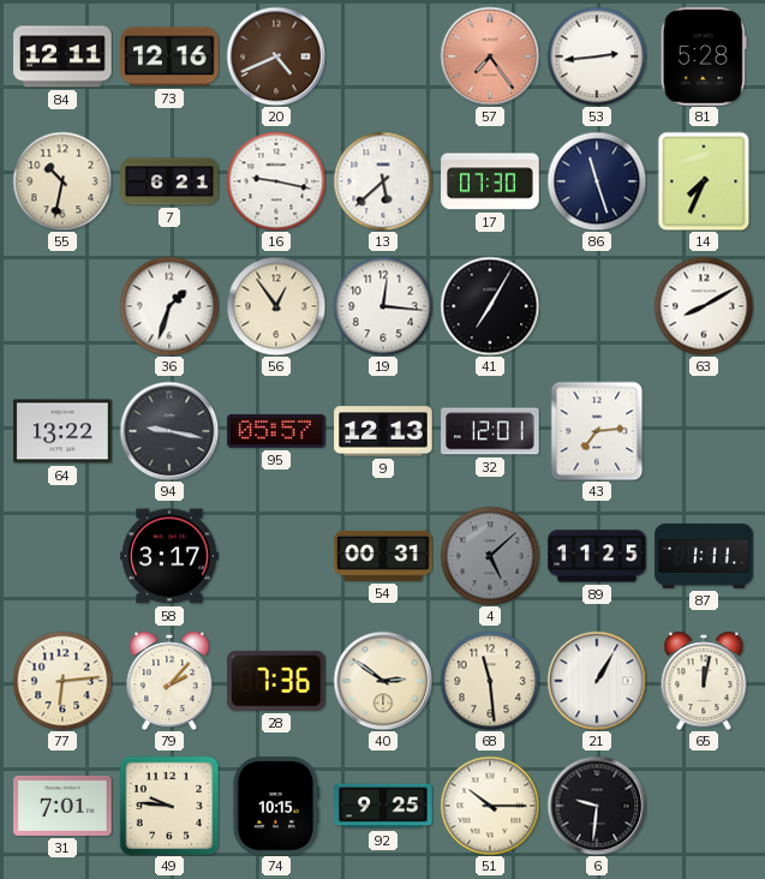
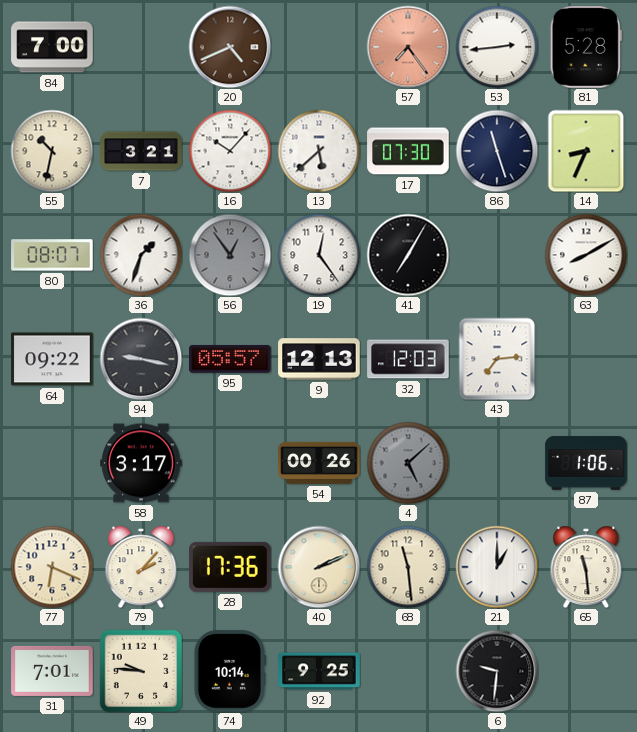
84: 12:11 -> 7:00 (52, 47)
73: 12:16 -> none (169, 56)
7: 6:21 -> 3:21 (141, 151)
16: 9:17 -> 10:07 (230, 151)
14: 7:34 -> 8:34 (586, 151)
80: none -> 08:07 (52, 255)
56 dial: cream -> grey (230, 255)
19: 12:16 -> 12:24 (319, 255)
64: 13:22 -> 09:22 (52, 359)
32: 12:01 -> 12:03 (408, 359)
54: 00:31 -> 00:26 (319, 463)
89: 11:25 -> none (597, 556)
87: 1:11 -> 1:06 (586, 463)
77: 6:14 -> 6:19 (52, 567)
28: 7:36 -> 17:36 (231, 567)
40: 2:51 -> 2:11 (319, 567)
21: 1:05 -> 1:00 (497, 567)
65: 12:02 -> 11:29 (586, 567)
74: 10:15 -> 10:14 (230, 671)
51: 10:15 -> none (490, 806)
